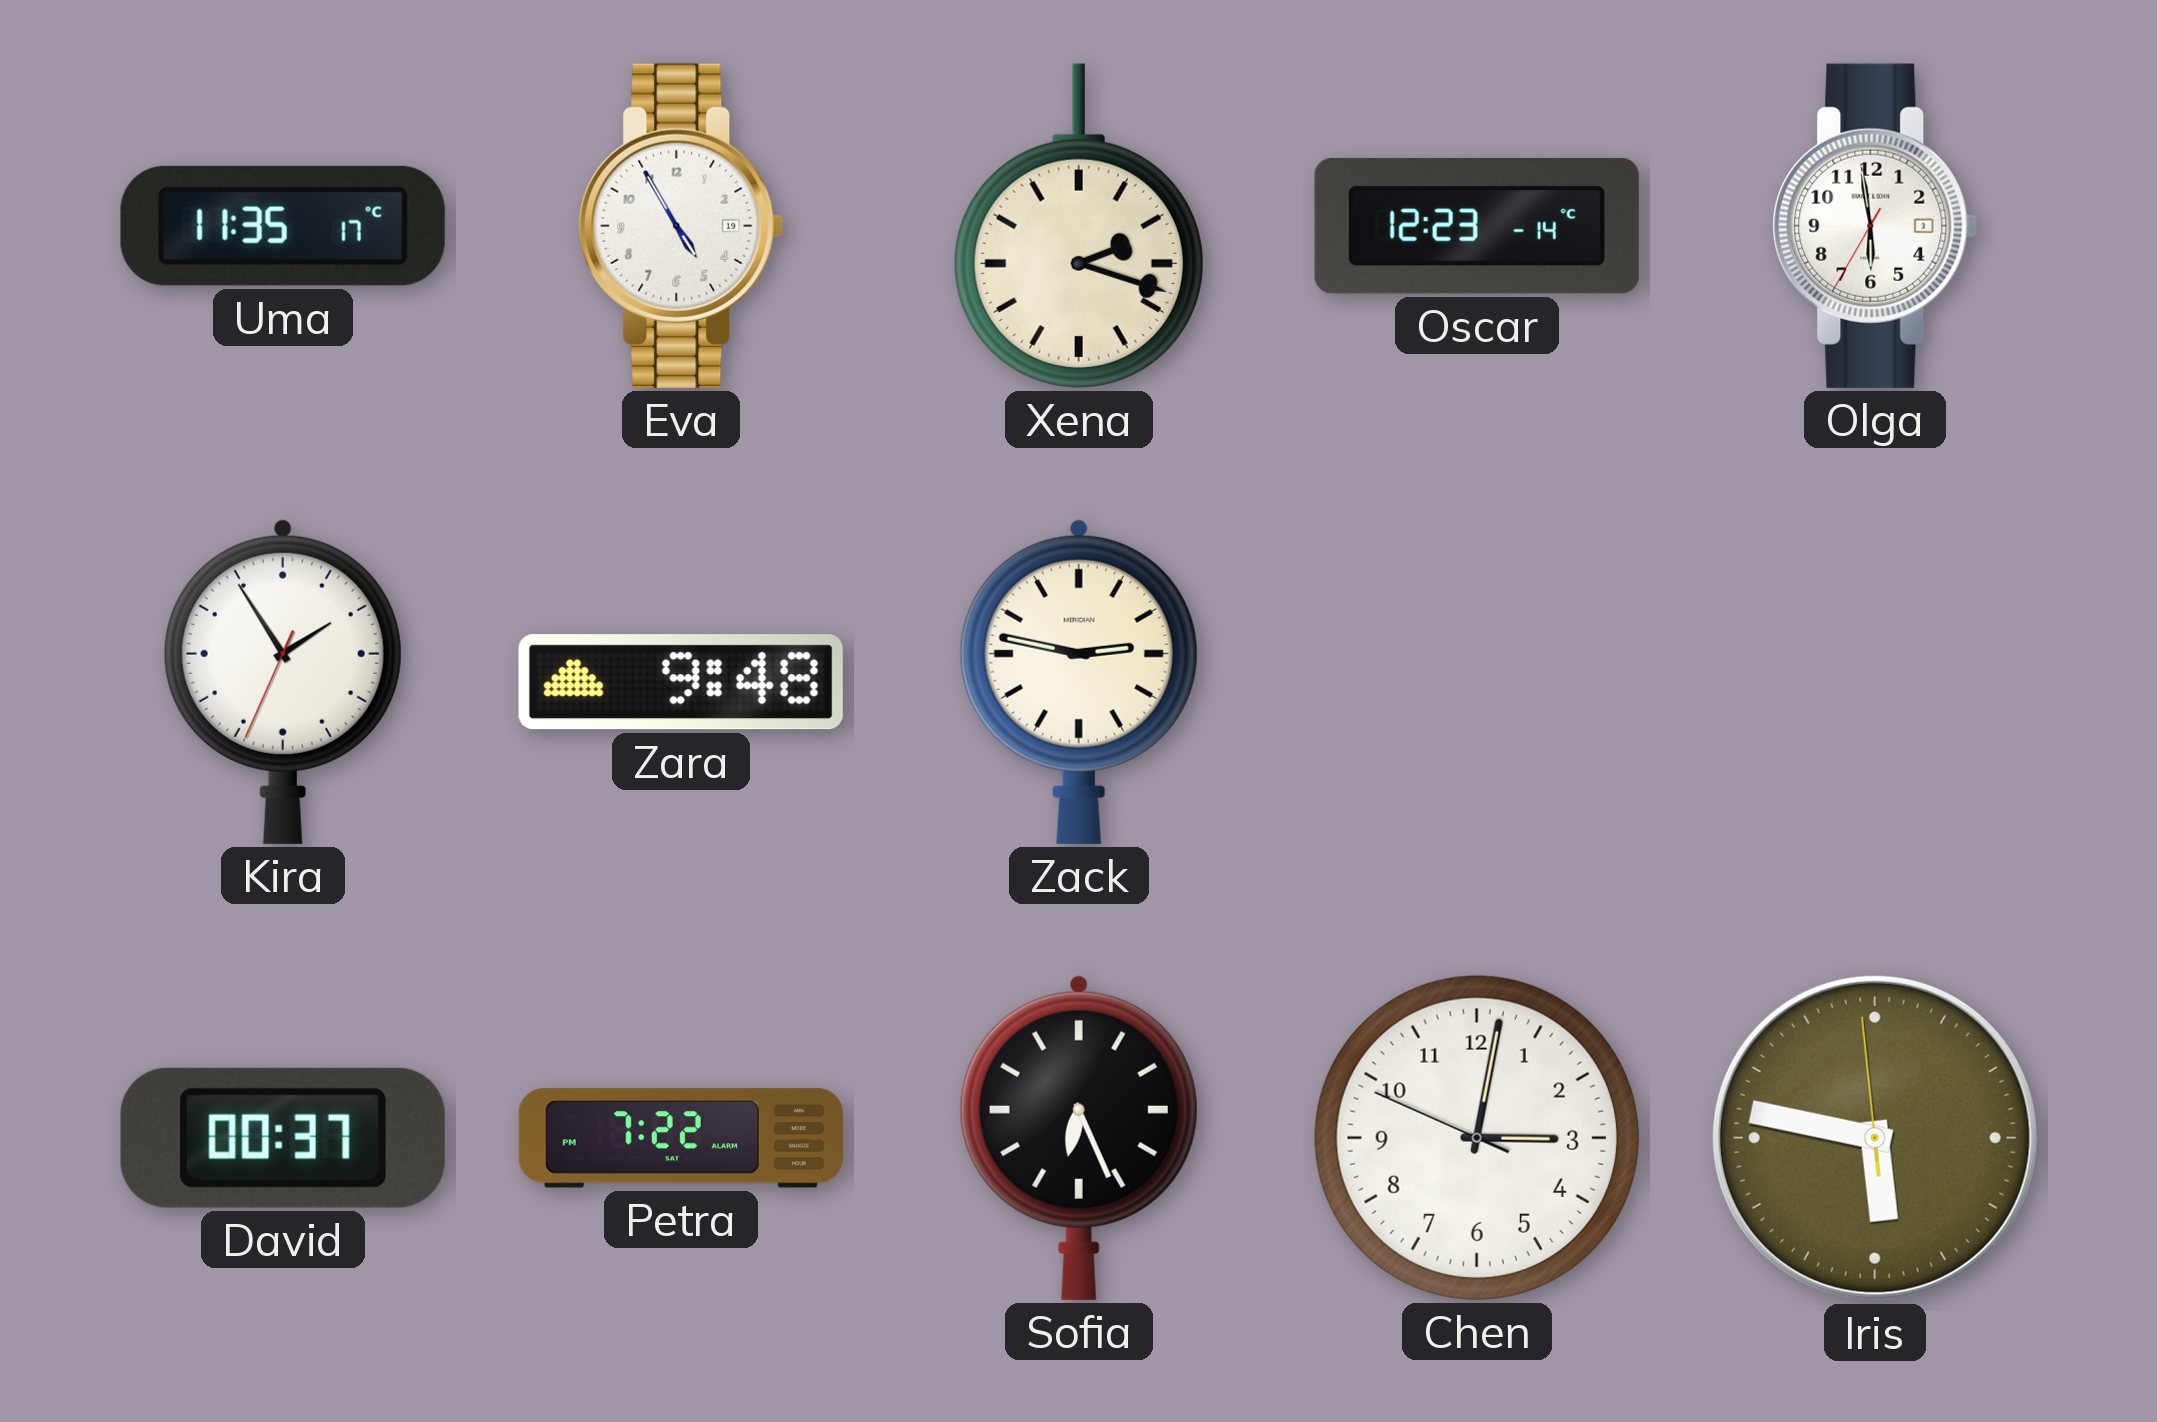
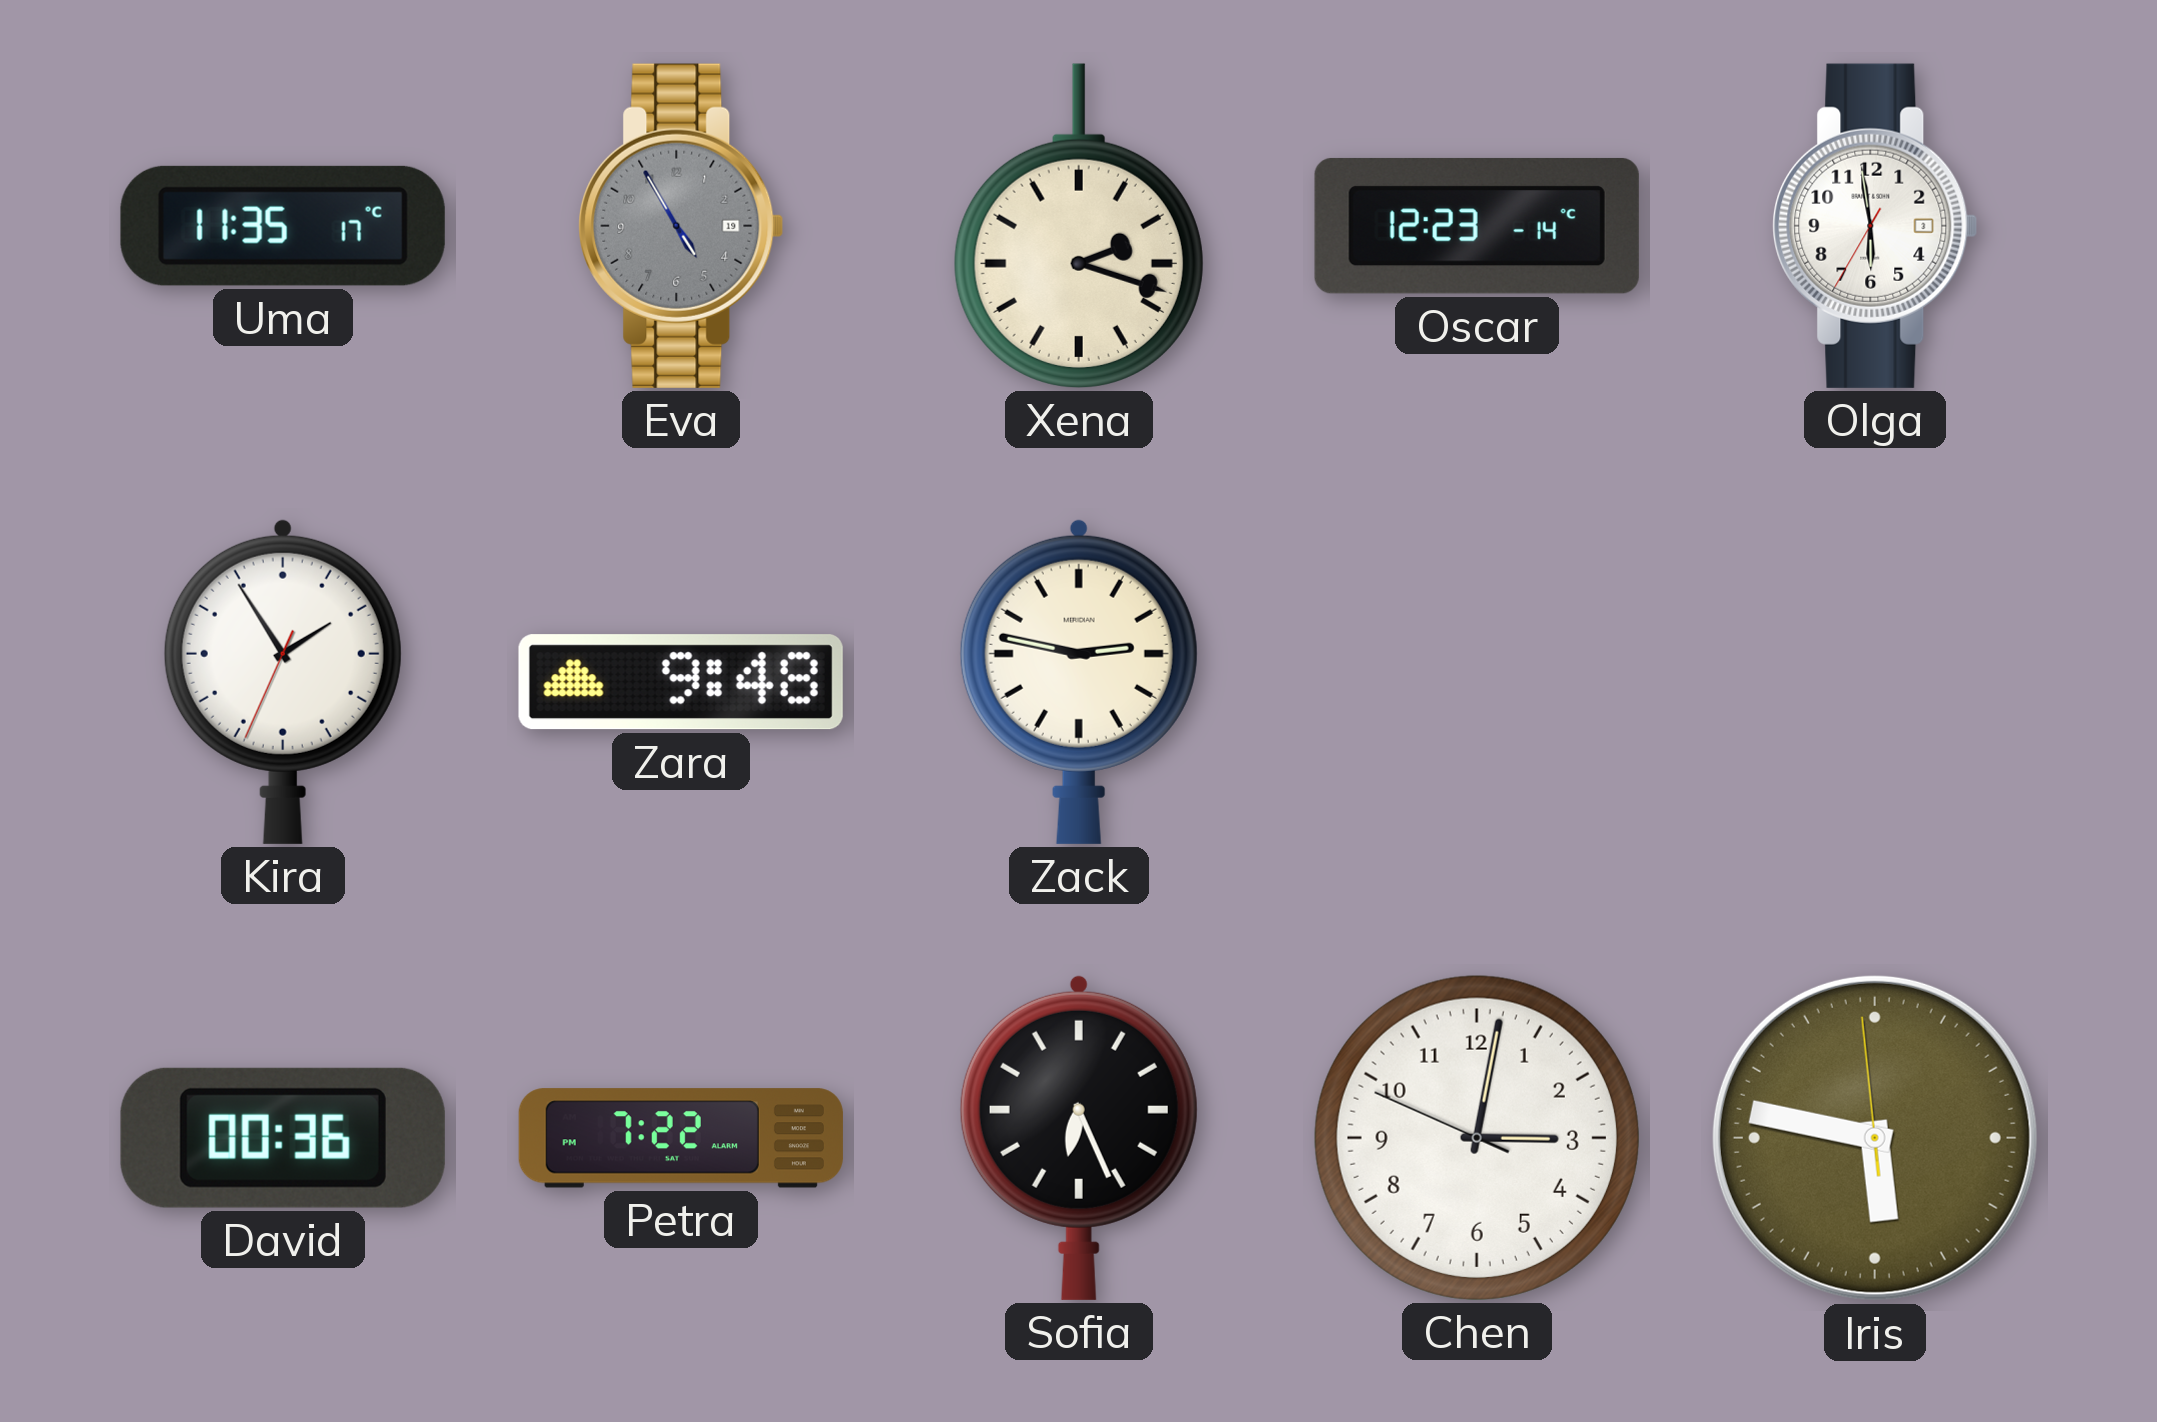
Eva dial: white -> grey (681, 226)
David: 00:37 -> 00:36 (283, 1138)
